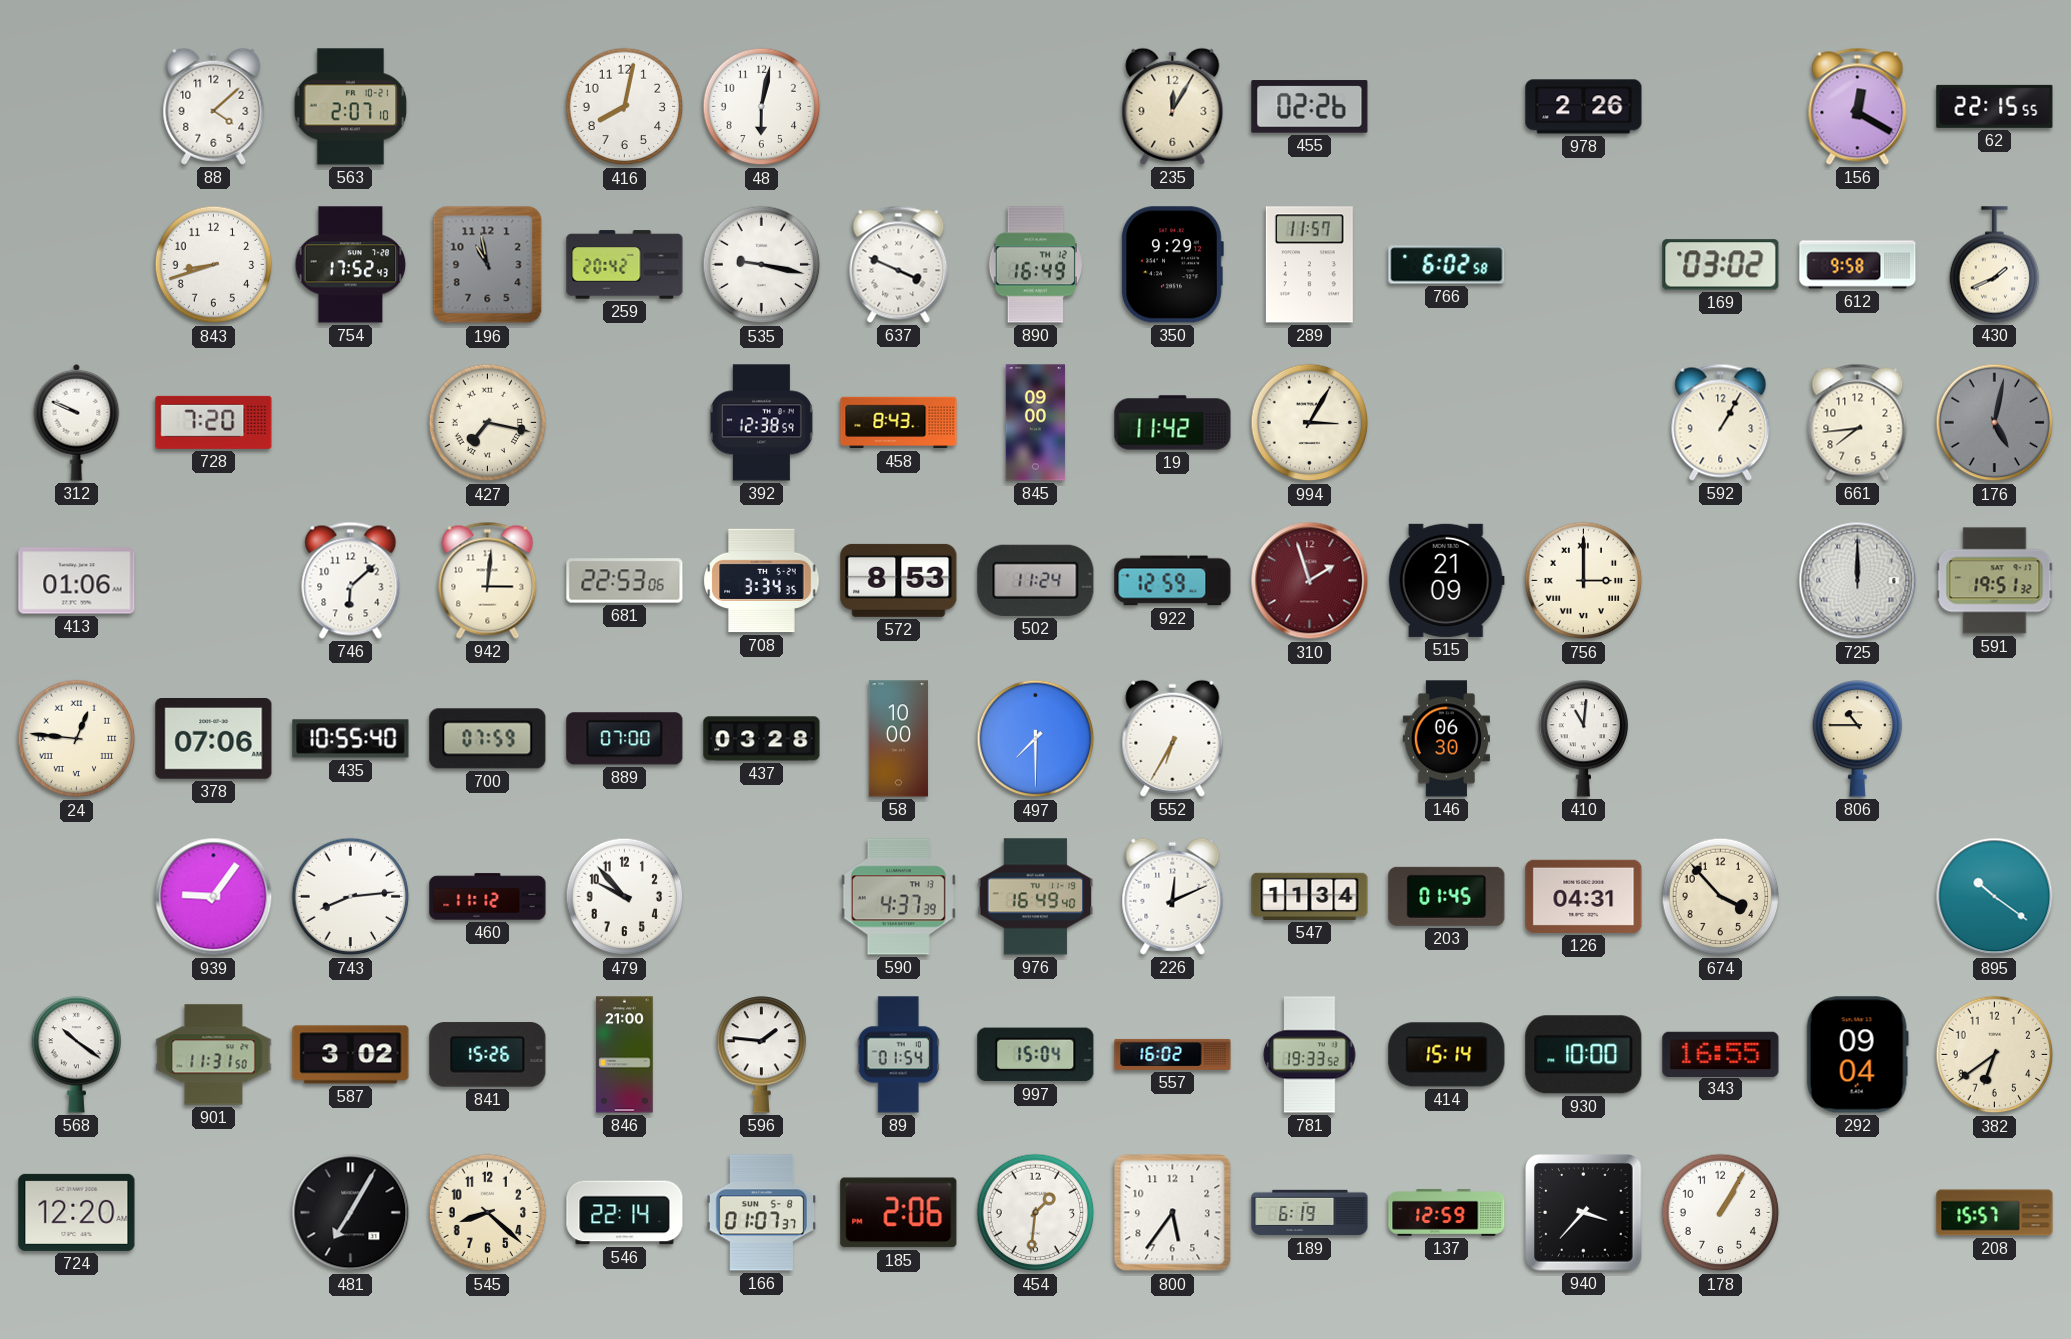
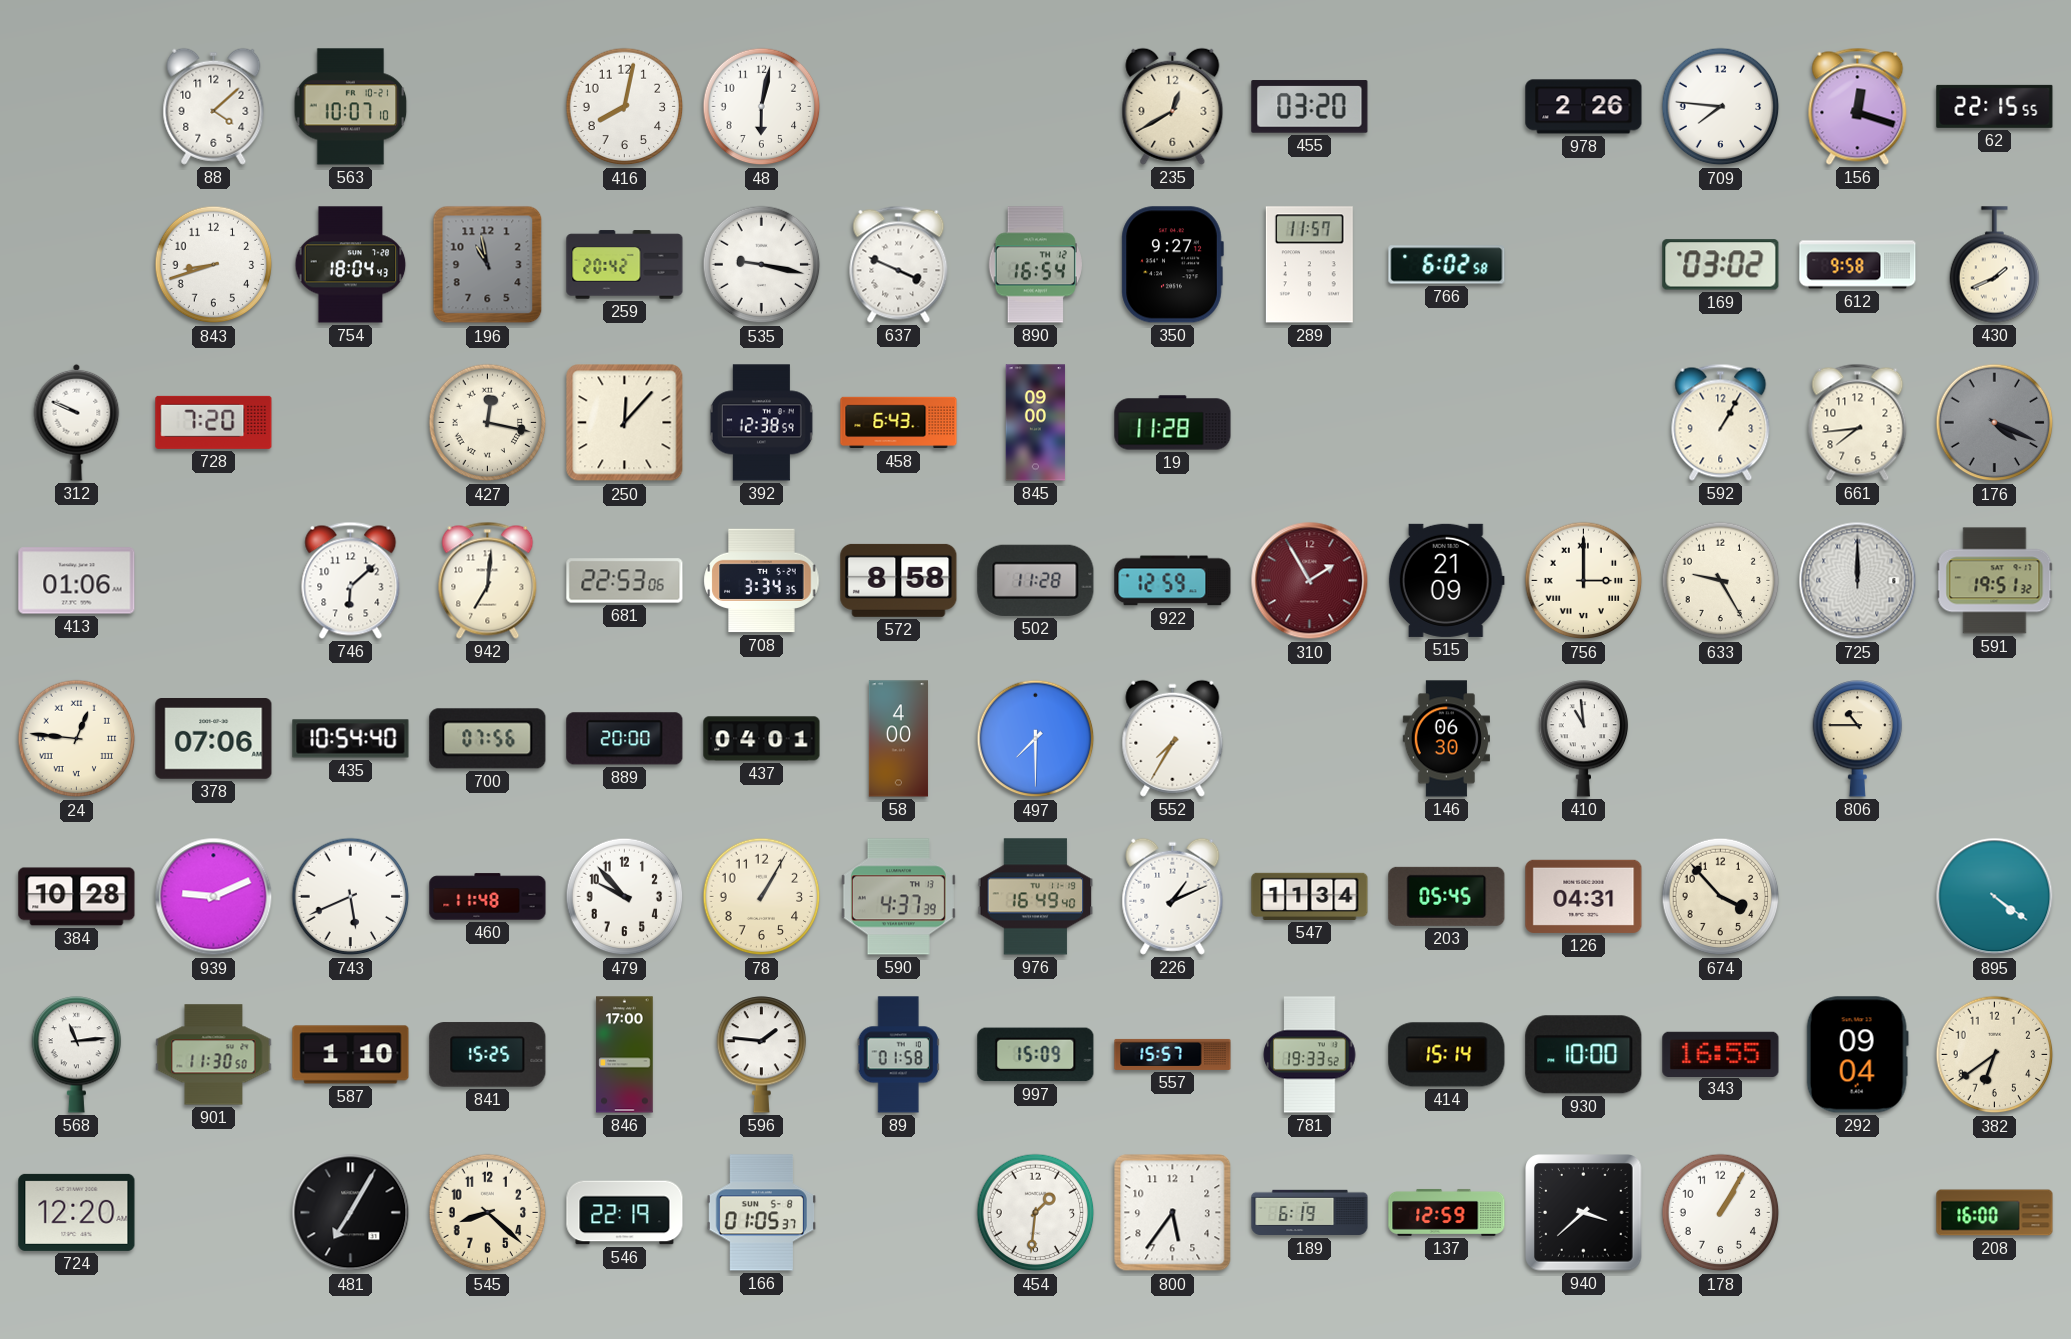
563: 2:07 -> 10:07 (351, 107)
235: 12:05 -> 12:40 (1173, 106)
455: 02:26 -> 03:20 (1310, 107)
709: none -> 7:46 (1721, 107)
156: 12:20 -> 12:18 (1858, 106)
754: 17:52 -> 18:04 (351, 265)
890: 16:49 -> 16:54 (1035, 265)
350: 9:29 -> 9:27 (1172, 265)
427: 7:17 -> 12:17 (488, 423)
250: none -> 12:07 (625, 423)
458: 8:43 -> 6:43 (899, 423)
19: 11:42 -> 11:28 (1173, 423)
994: 3:05 -> none (1310, 423)
176: 5:02 -> 4:19 (1995, 423)
942: 3:01 -> 7:01 (488, 580)
572: 8:53 -> 8:58 (899, 580)
502: 11:24 -> 11:28 (1036, 580)
310: 1:57 -> 1:55 (1310, 581)
633: none -> 9:25 (1721, 581)
435: 10:55 -> 10:54 (351, 739)
700: 07:59 -> 07:56 (488, 739)
889: 07:00 -> 20:00 (625, 739)
437: 03:28 -> 04:01 (762, 739)
58: 10:00 -> 4:00 (898, 739)
552: 6:35 -> 7:35 (1173, 738)
410: 11:01 -> 10:59 (1584, 739)
384: none -> 10:28 (77, 897)
939: 9:06 -> 9:11 (214, 897)
743: 8:14 -> 5:41 (351, 897)
460: 11:12 -> 11:48 (488, 897)
78: none -> 1:05 (762, 897)
226: 12:11 -> 1:11 (1173, 896)
203: 01:45 -> 05:45 (1447, 896)
895: 10:21 -> 4:21 (1995, 897)
568: 10:21 -> 11:14 (77, 1055)
901: 11:31 -> 11:30 (214, 1055)
587: 3:02 -> 1:10 (351, 1055)
841: 15:26 -> 15:25 (488, 1055)
846: 21:00 -> 17:00 (625, 1055)
89: 01:54 -> 01:58 (898, 1055)
997: 15:04 -> 15:09 (1036, 1055)
557: 16:02 -> 15:57 (1173, 1054)
546: 22:14 -> 22:19 (625, 1213)
166: 01:07 -> 01:05 (761, 1213)
185: 2:06 -> none (899, 1213)
940: 3:37 -> 3:38 (1584, 1213)
208: 15:57 -> 16:00 (1995, 1213)
